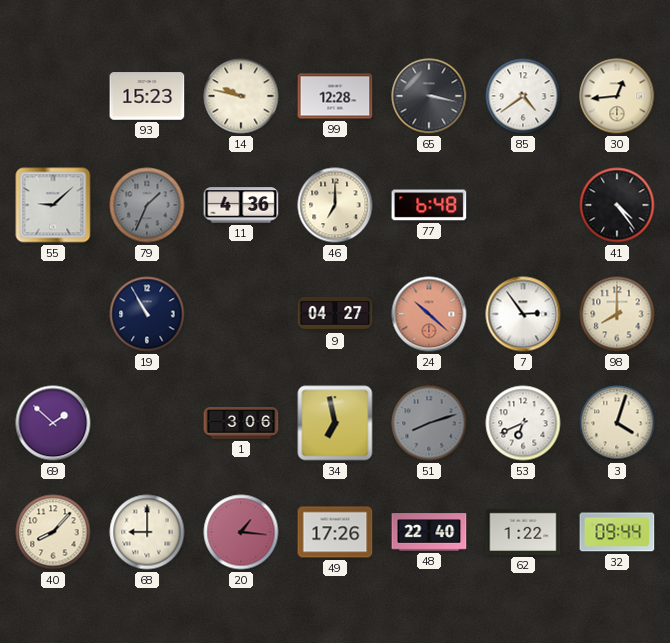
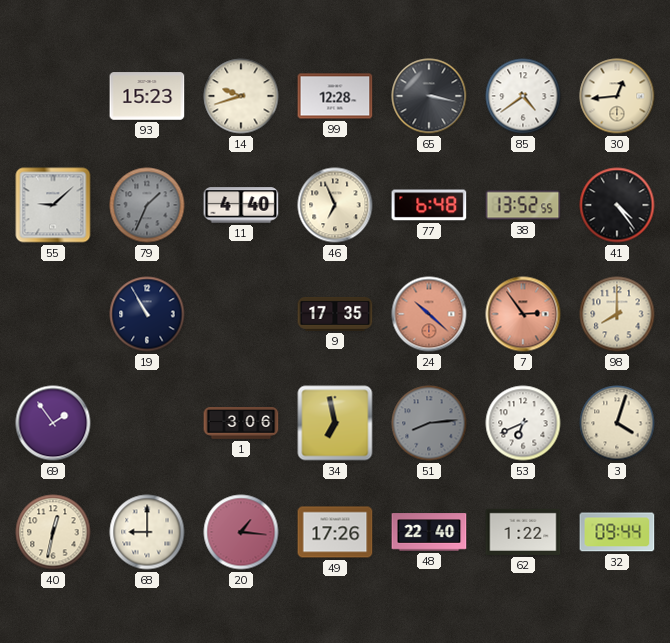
14: 9:47 -> 9:42 (241, 96)
11: 4:36 -> 4:40 (241, 205)
46: 7:00 -> 6:56 (335, 205)
38: none -> 13:52 (523, 205)
9: 04:27 -> 17:35 (335, 314)
7 dial: white -> salmon (523, 314)
69: 1:52 -> 1:54 (53, 423)
51: 8:12 -> 8:14 (429, 423)
40: 8:07 -> 12:32 (53, 532)
